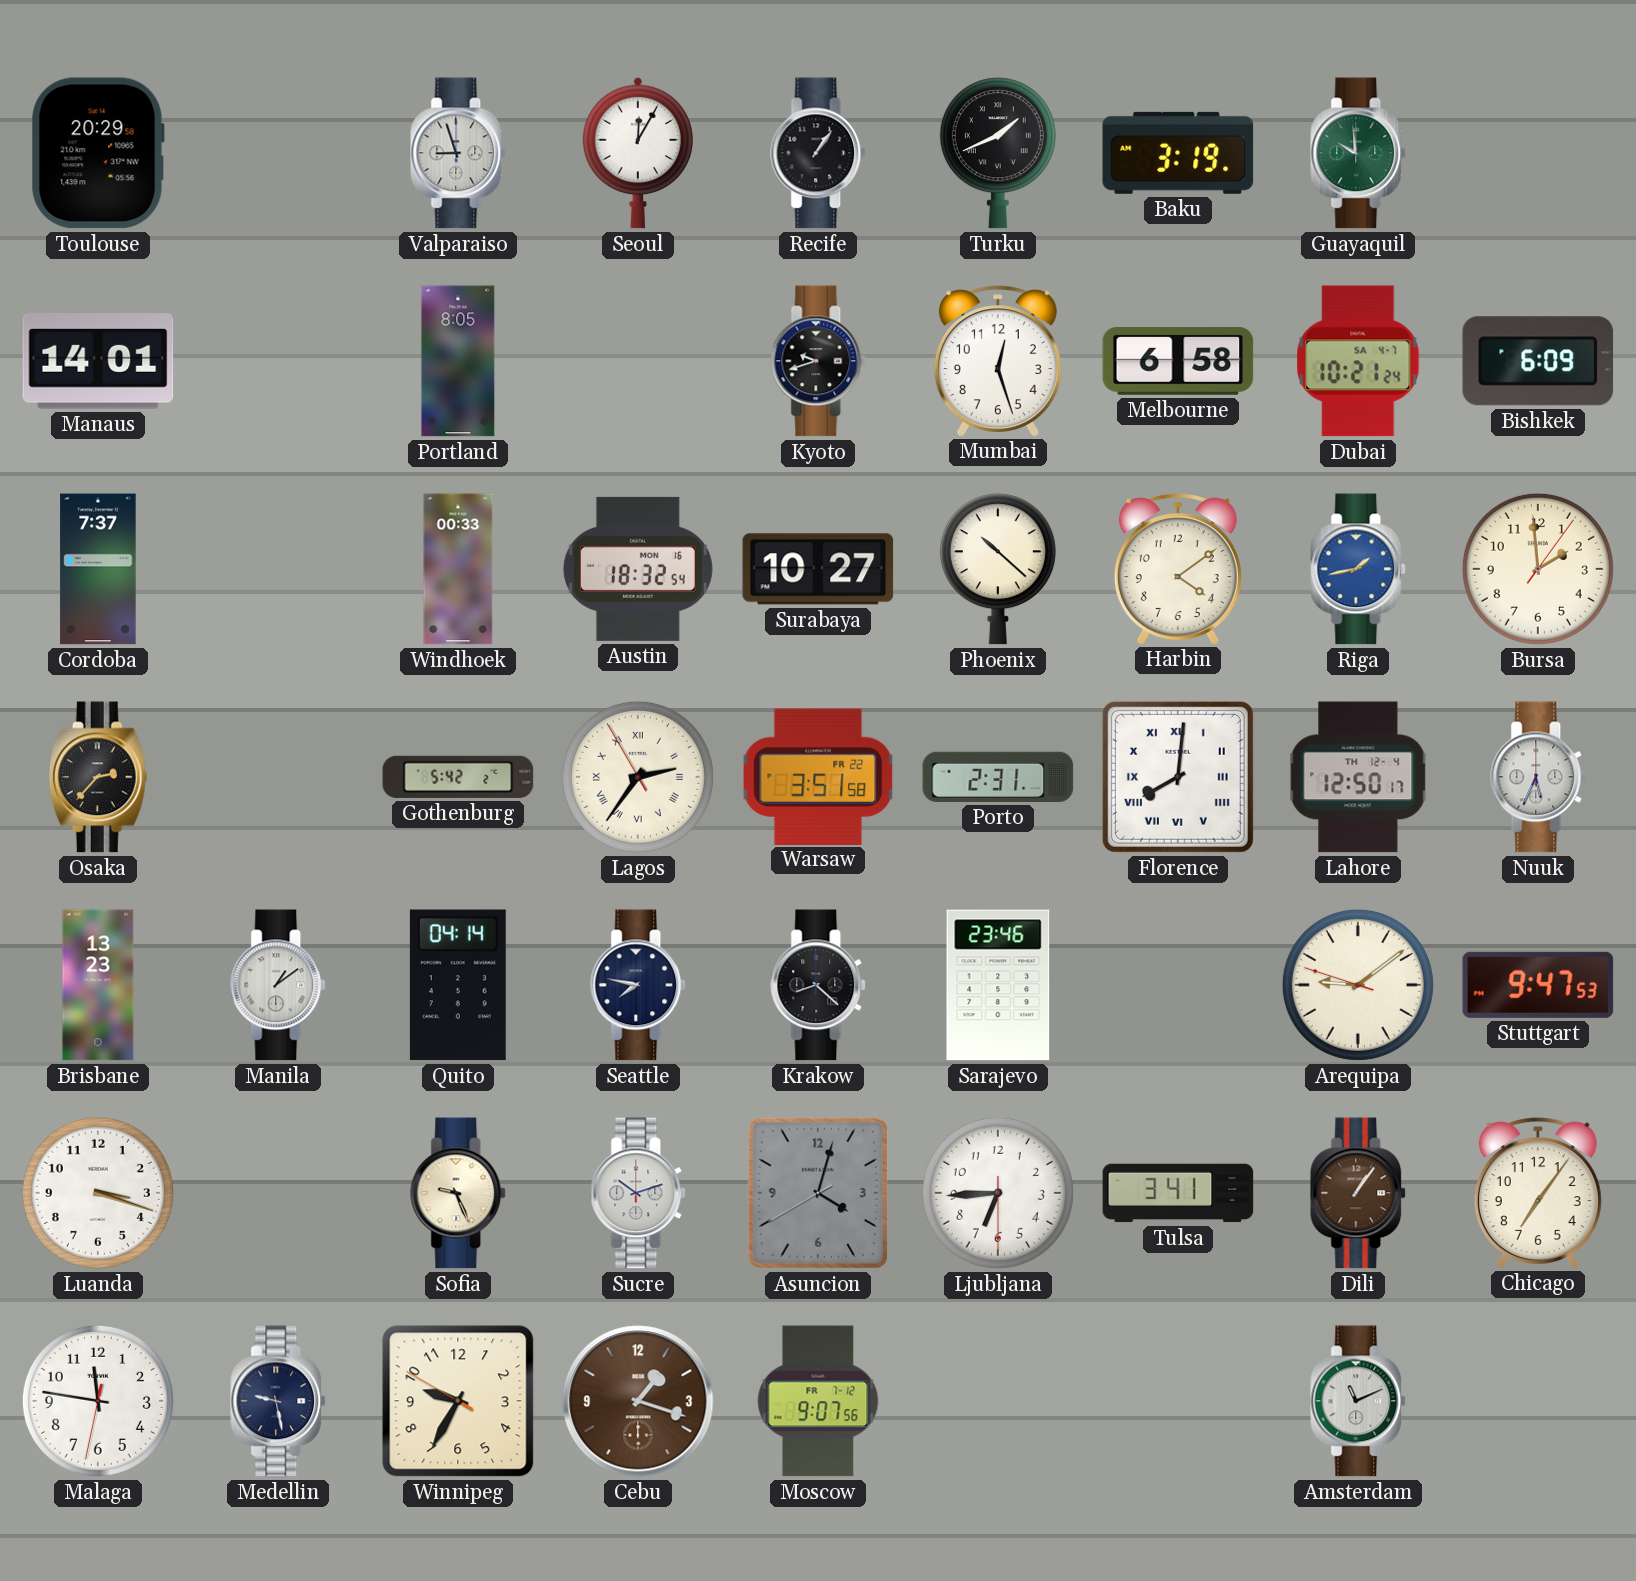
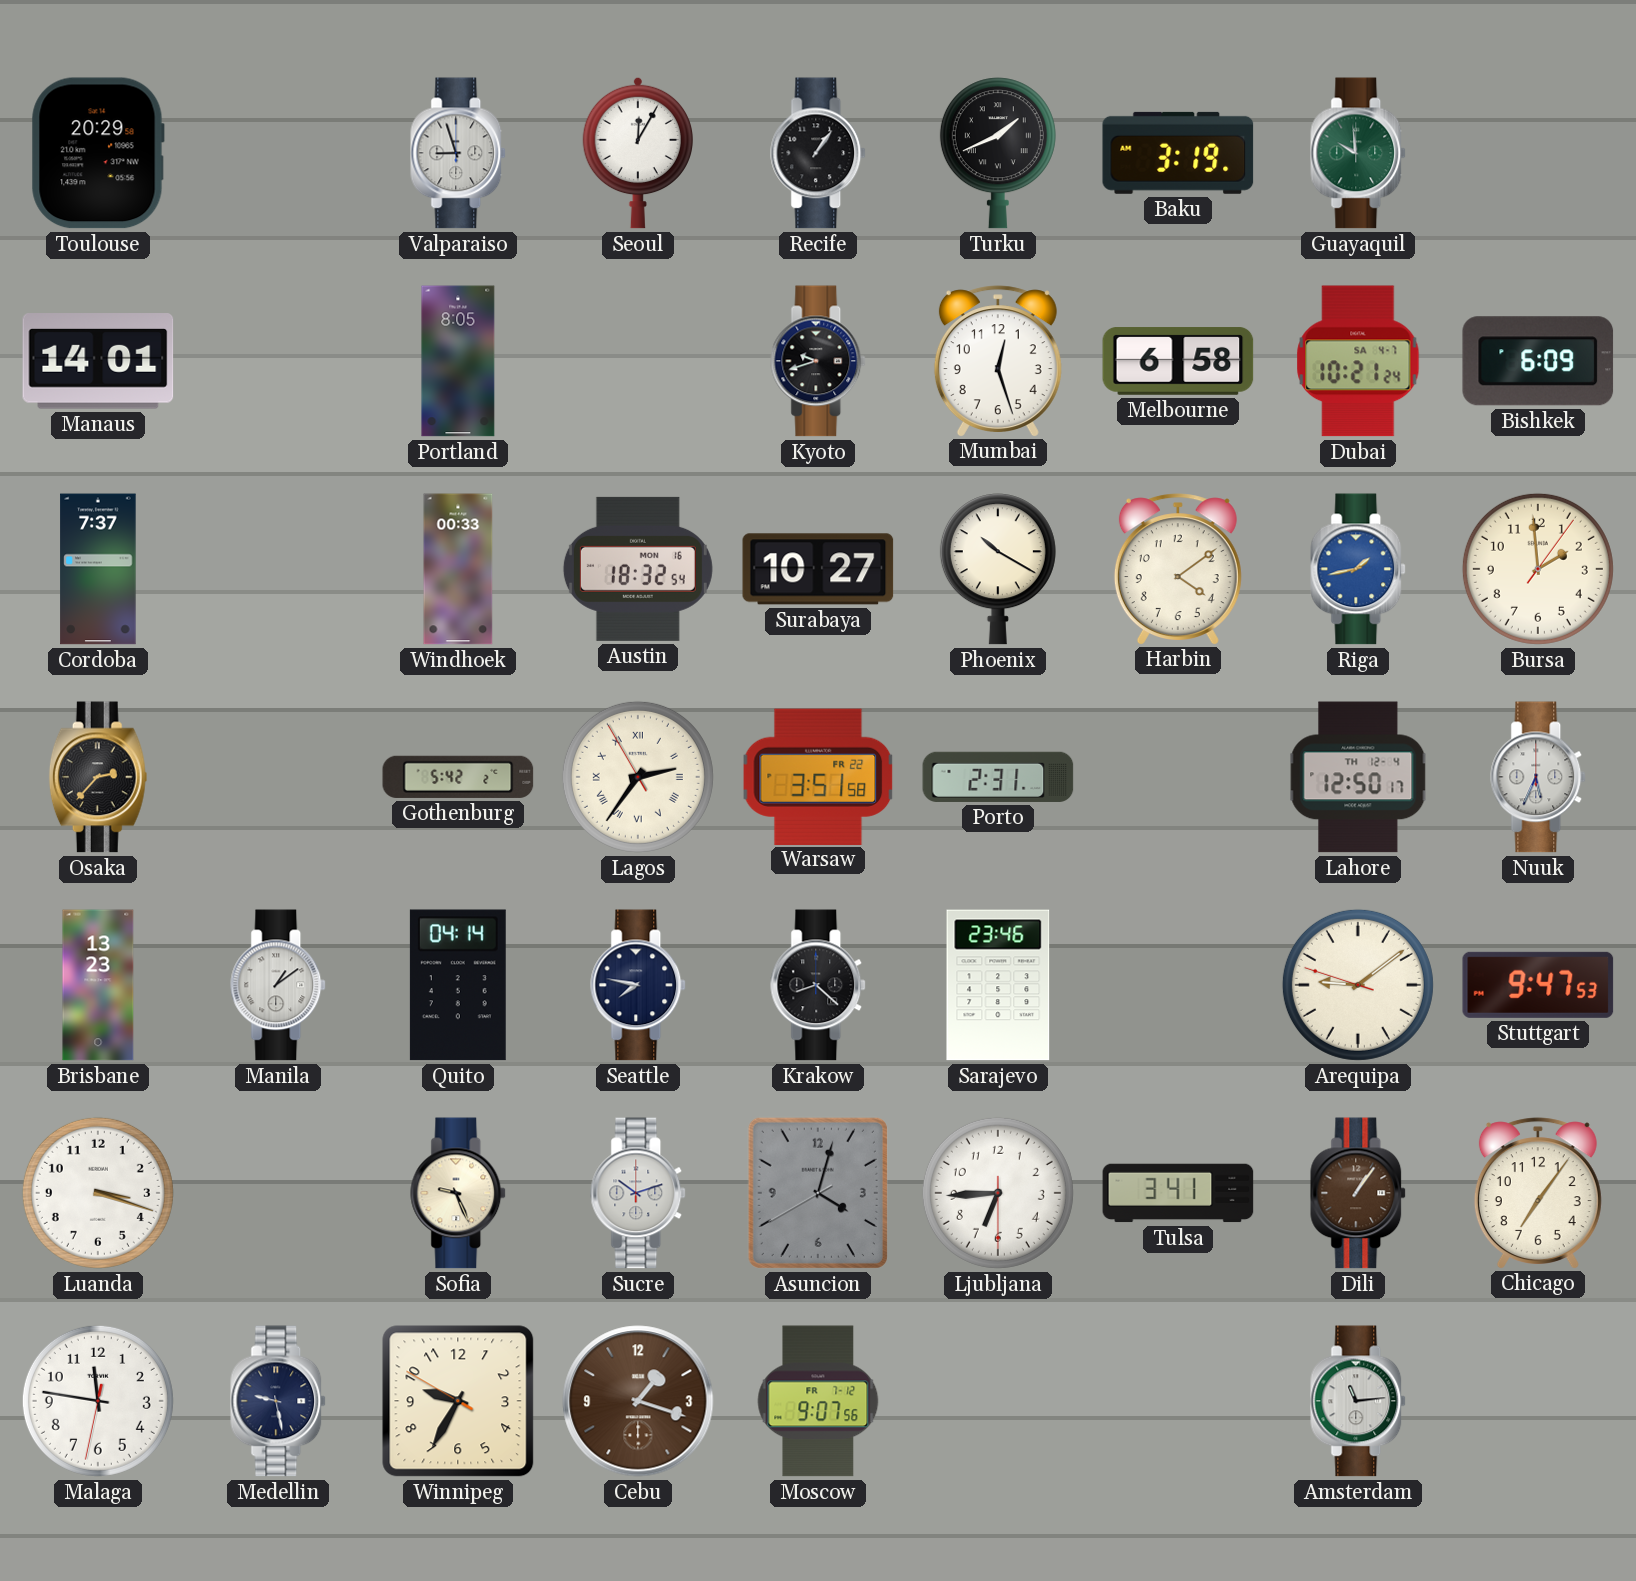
Phoenix: 10:22 -> 10:20 (998, 569)
Florence: 8:01 -> none (1178, 777)
Amsterdam: 11:11 -> 11:14 (1359, 1401)
